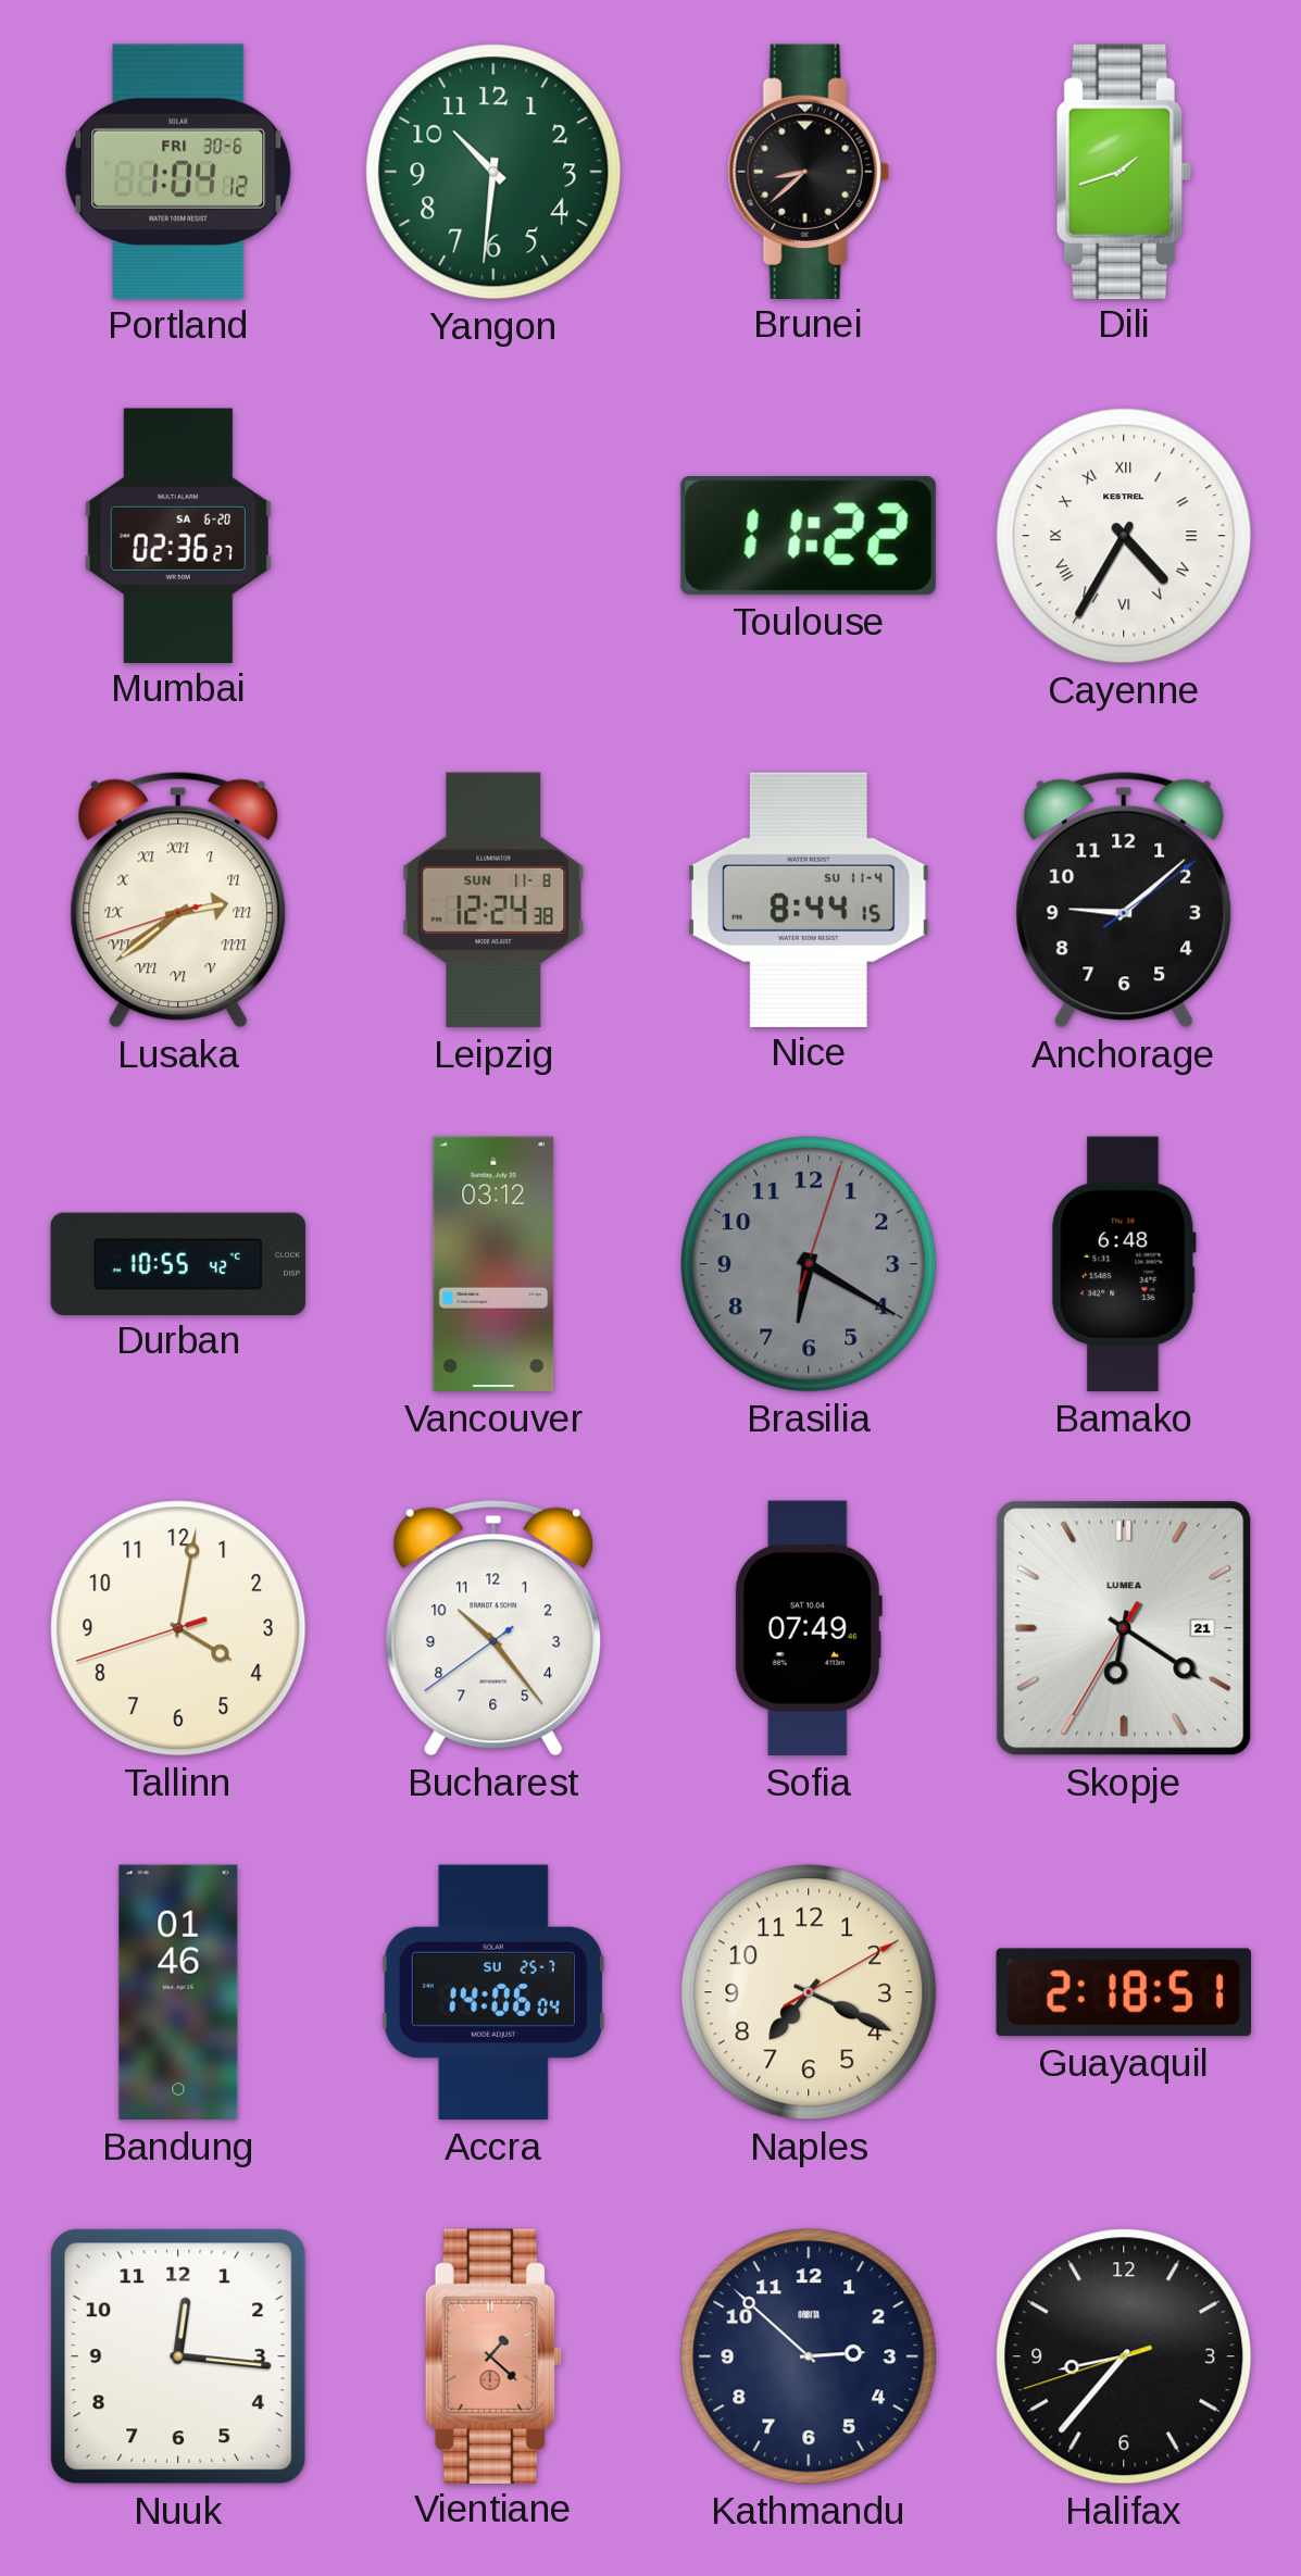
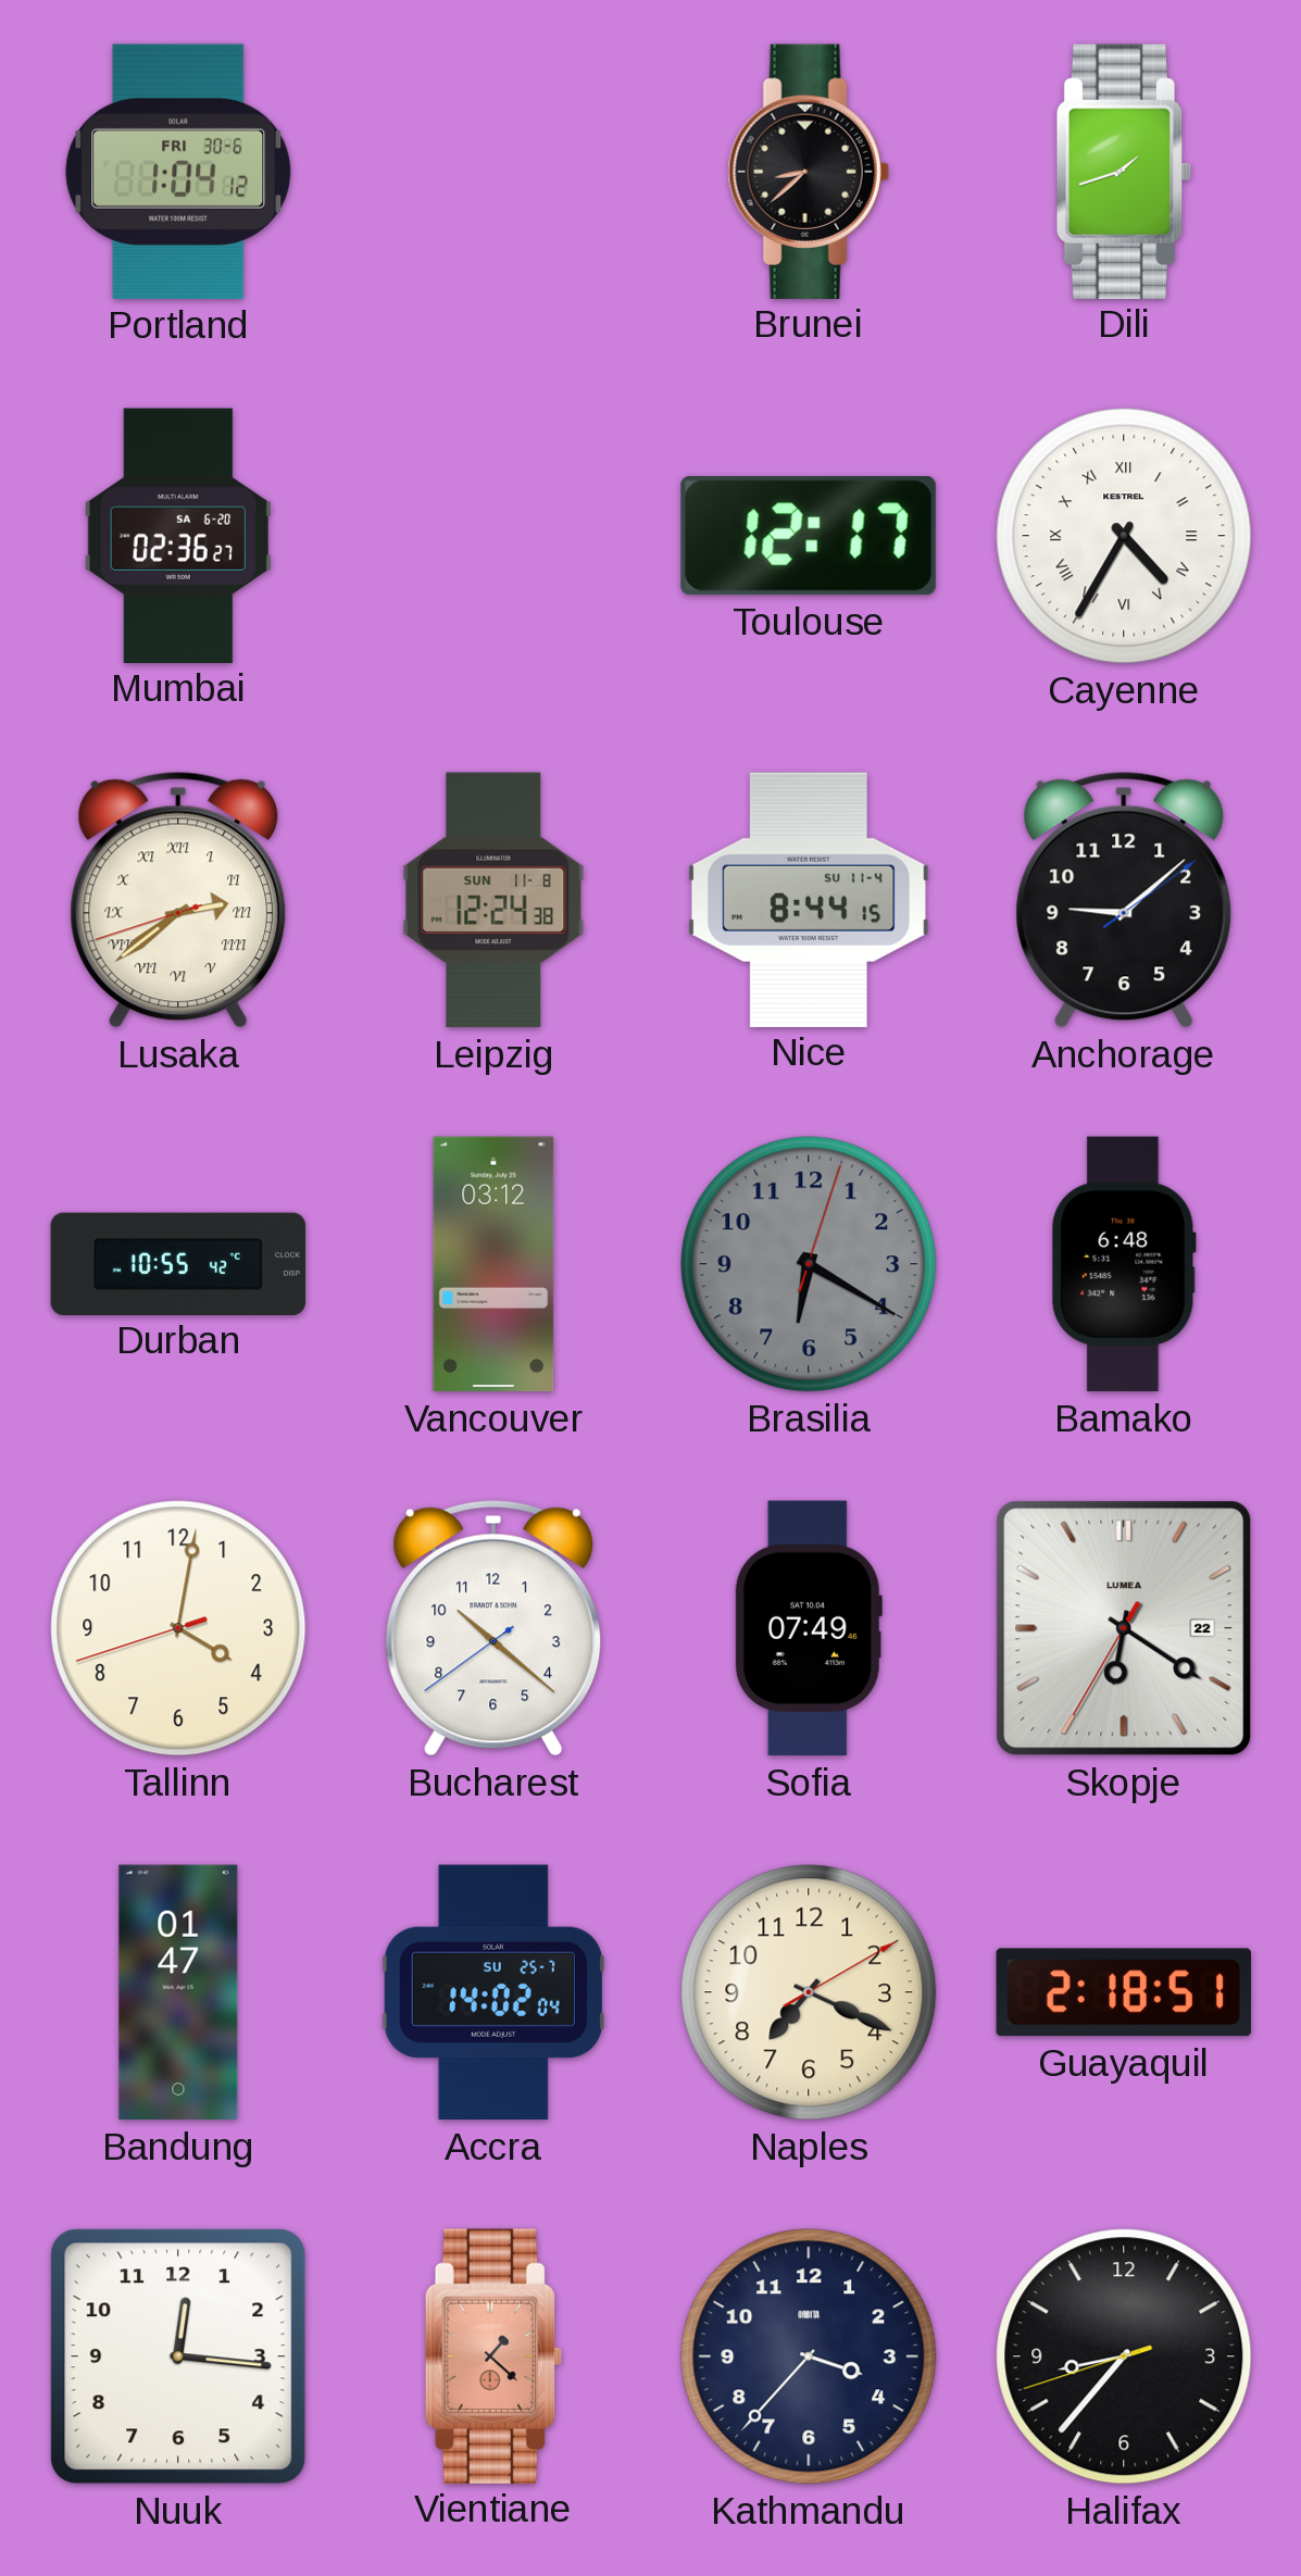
Yangon: 10:31 -> none (493, 172)
Toulouse: 11:22 -> 12:17 (809, 537)
Bucharest: 10:23 -> 10:21 (493, 1628)
Skopje date: 21 -> 22 (1124, 1628)
Bandung: 01:46 -> 01:47 (178, 1992)
Accra: 14:06 -> 14:02 (493, 1992)
Kathmandu: 2:52 -> 3:37 (809, 2356)
